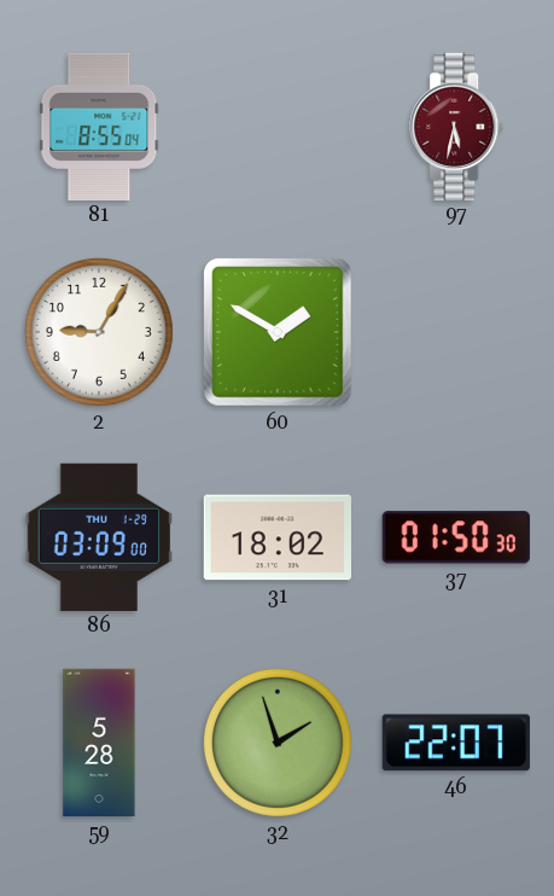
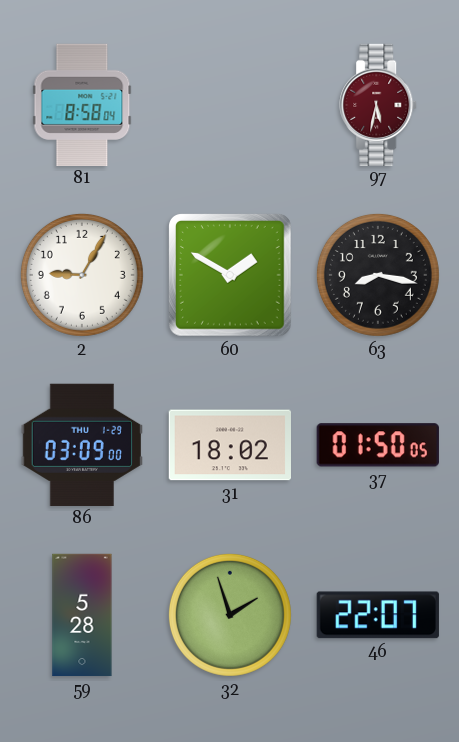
81: 8:55 -> 8:58 (82, 104)
63: none -> 8:17 (378, 275)
37: 01:50:30 -> 01:50:05 (378, 445)
